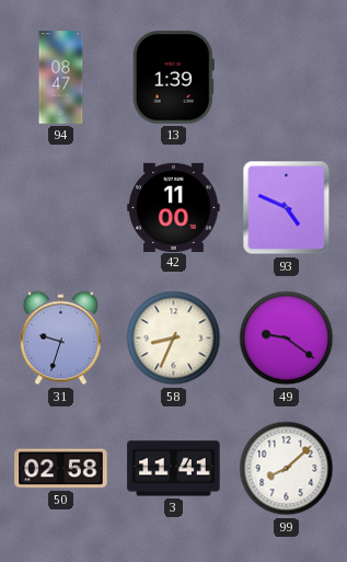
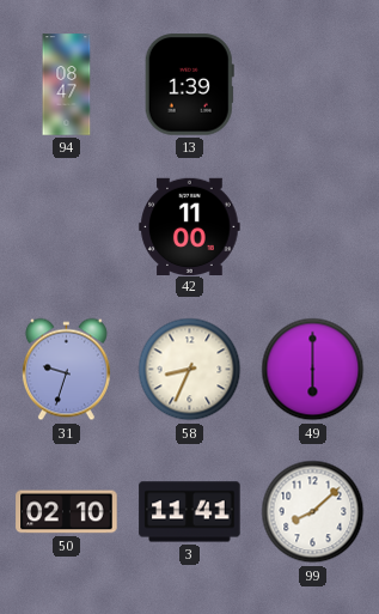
93: 4:49 -> none (287, 208)
49: 9:21 -> 6:00 (313, 370)
50: 02:58 -> 02:10 (67, 512)
